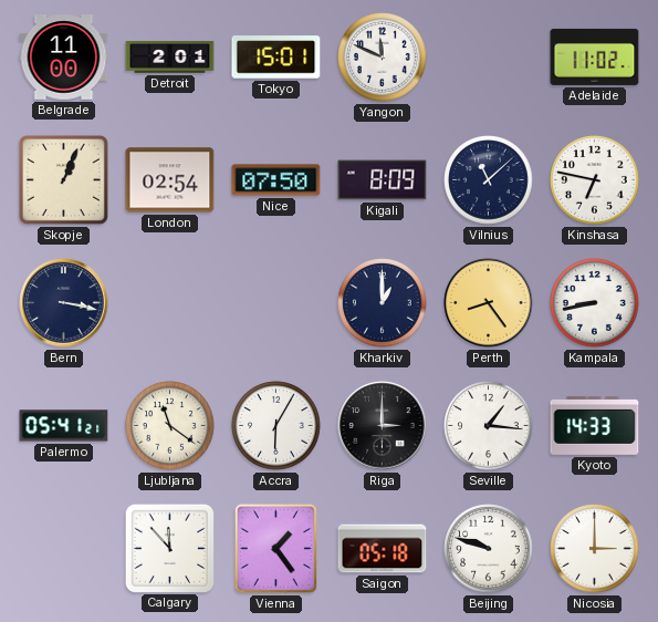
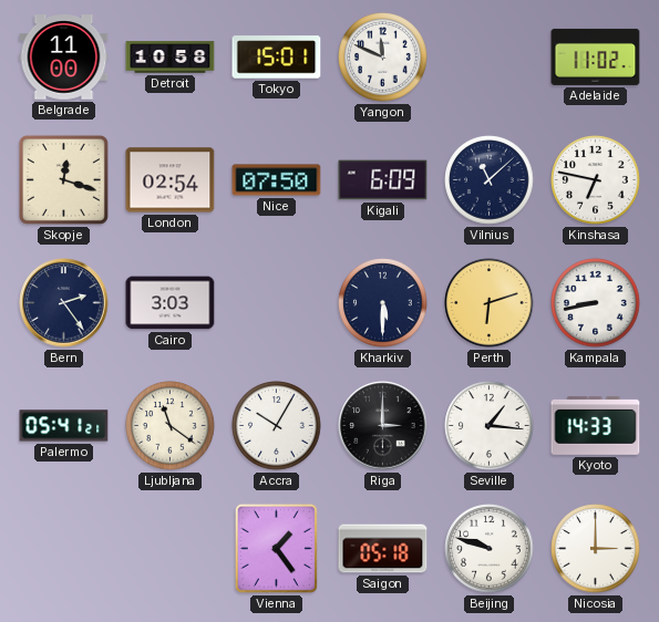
Detroit: 2:01 -> 10:58 (171, 58)
Skopje: 1:04 -> 12:18 (63, 179)
Kigali: 8:09 -> 6:09 (383, 180)
Bern: 3:17 -> 2:24 (64, 303)
Cairo: none -> 3:03 (171, 303)
Kharkiv: 1:00 -> 5:30 (383, 303)
Perth: 8:24 -> 6:12 (490, 303)
Accra: 6:05 -> 10:05 (277, 426)
Calgary: 11:53 -> none (169, 548)
